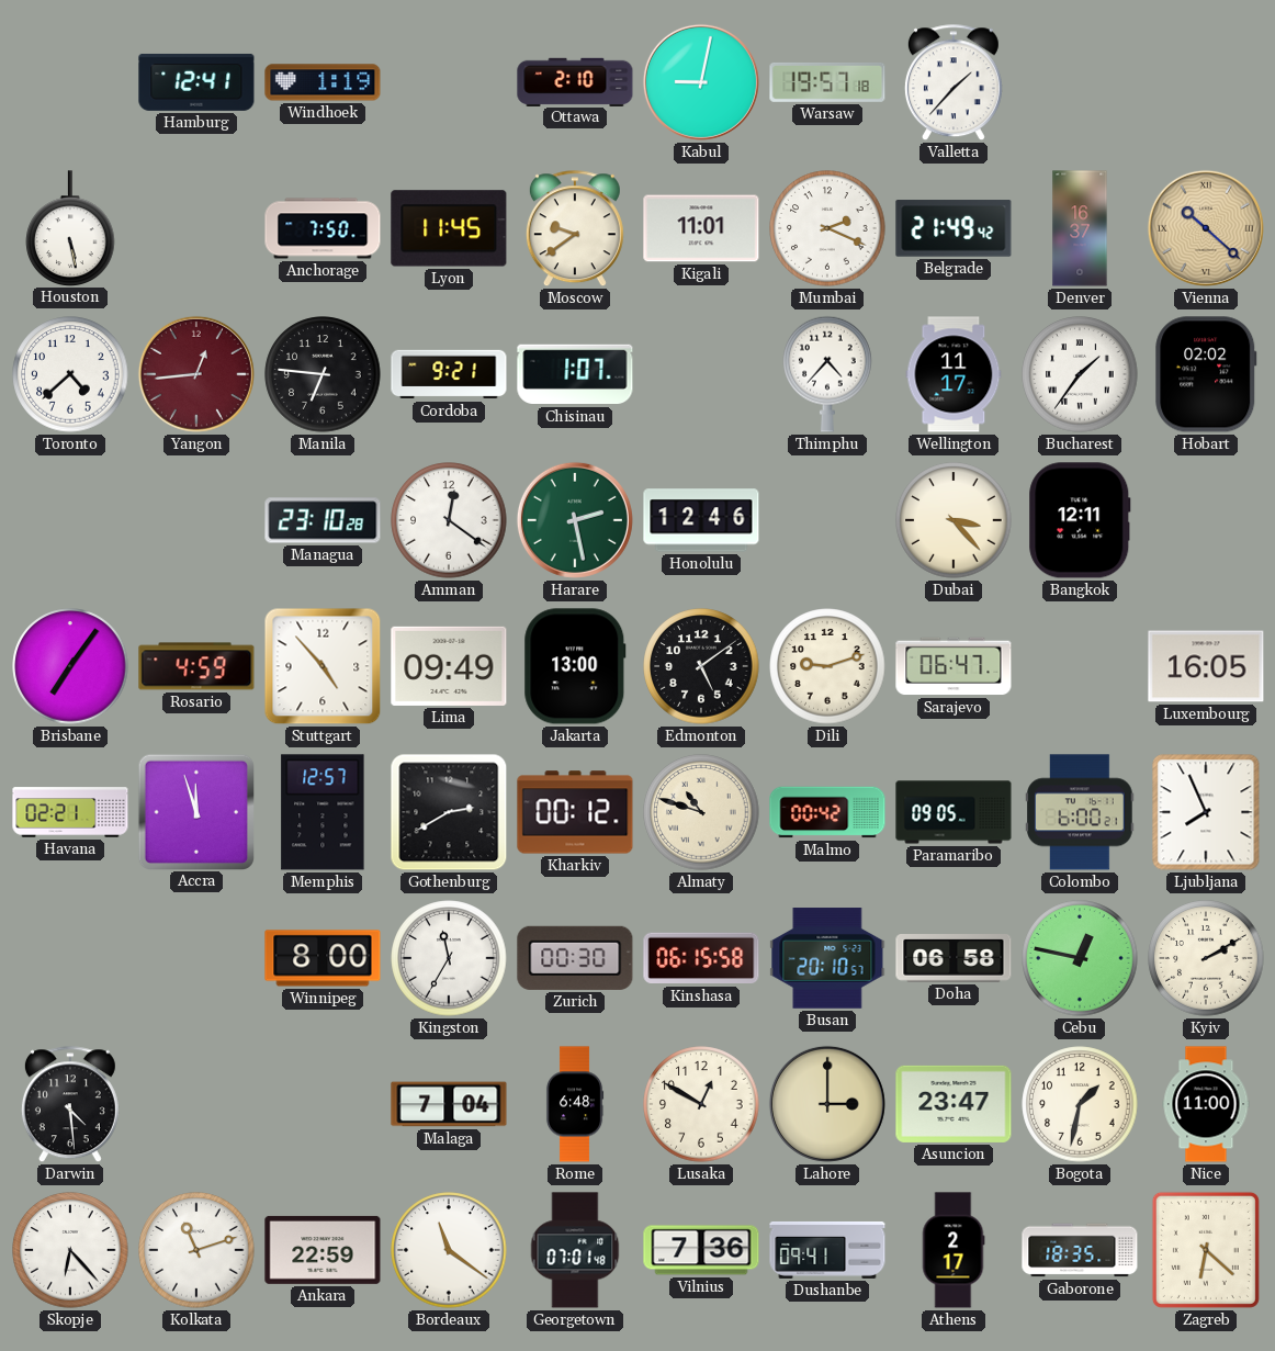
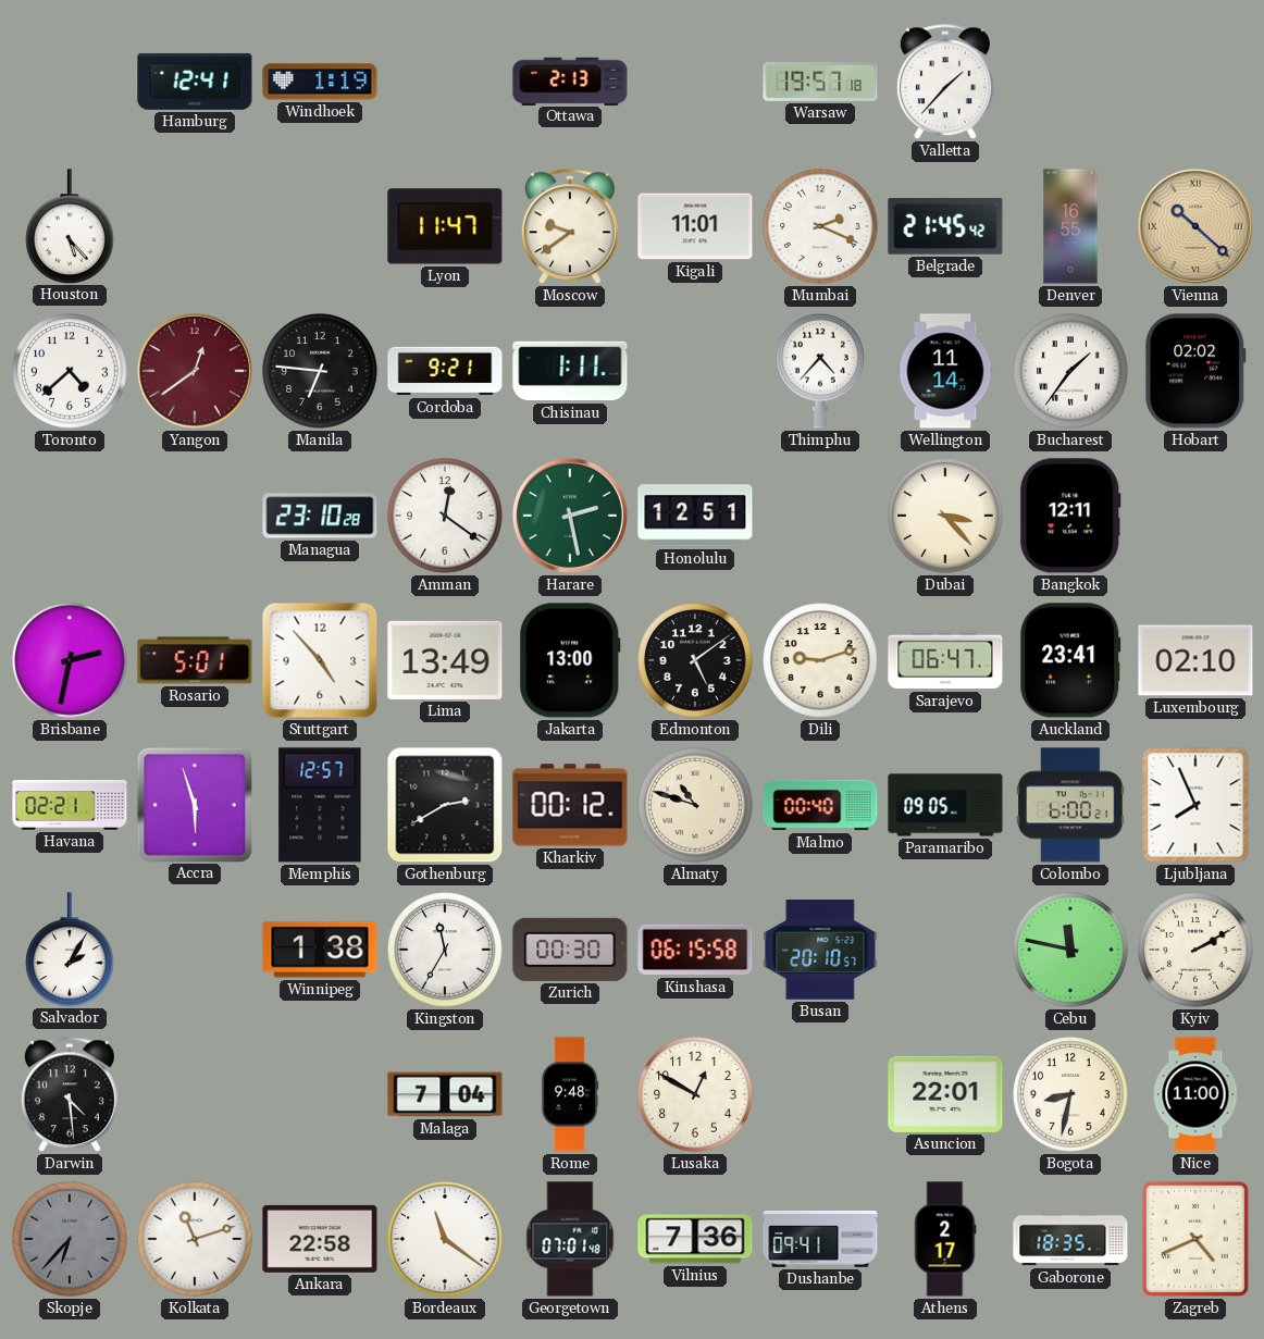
Ottawa: 2:10 -> 2:13 (570, 80)
Kabul: 9:02 -> none (701, 82)
Houston: 5:28 -> 5:23 (70, 226)
Anchorage: 7:50 -> none (323, 228)
Lyon: 11:45 -> 11:47 (445, 226)
Belgrade: 21:49 -> 21:45 (945, 226)
Denver: 16:37 -> 16:55 (1070, 226)
Yangon: 12:44 -> 12:39 (195, 371)
Chisinau: 1:07 -> 1:11 (570, 371)
Wellington: 11:17 -> 11:14 (945, 371)
Honolulu: 12:46 -> 12:51 (695, 516)
Brisbane: 7:06 -> 2:32 (70, 660)
Rosario: 4:59 -> 5:01 (195, 660)
Lima: 09:49 -> 13:49 (445, 660)
Auckland: none -> 23:41 (1070, 660)
Luxembourg: 16:05 -> 02:10 (1195, 660)
Accra: 11:57 -> 5:57 (194, 804)
Malmo: 00:42 -> 00:40 (820, 805)
Salvador: none -> 2:05 (70, 950)
Winnipeg: 8:00 -> 1:38 (320, 950)
Doha: 06:58 -> none (954, 959)
Cebu: 12:47 -> 11:47 (1070, 950)
Rome: 6:48 -> 9:48 (570, 1094)
Lahore: 3:00 -> none (827, 1104)
Asuncion: 23:47 -> 22:01 (945, 1094)
Bogota: 1:32 -> 8:32 (1070, 1094)
Skopje: 6:23 -> 6:37 (70, 1239)
Skopje dial: white -> grey (70, 1239)
Ankara: 22:59 -> 22:58 (320, 1239)
Zagreb: 6:22 -> 4:41 (1195, 1239)
